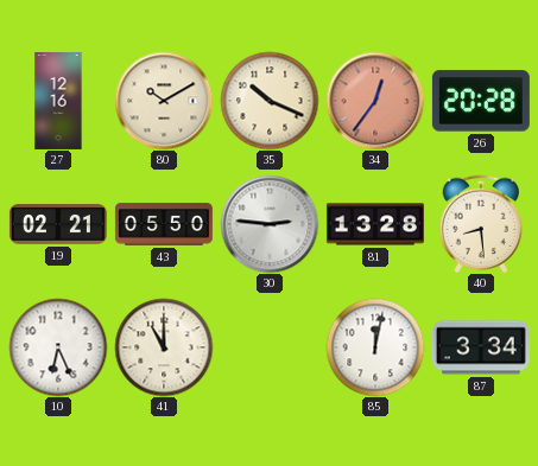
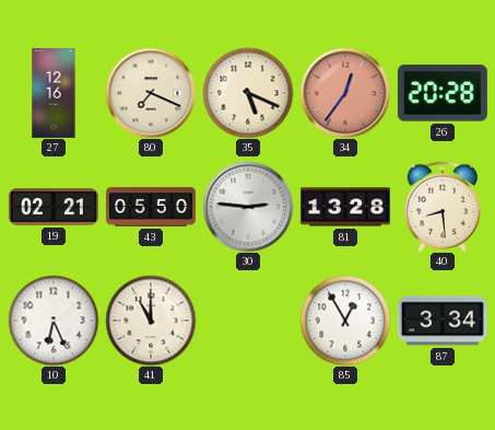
80: 10:10 -> 7:19 (151, 93)
35: 10:19 -> 5:19 (248, 93)
85: 12:02 -> 12:55 (345, 321)
